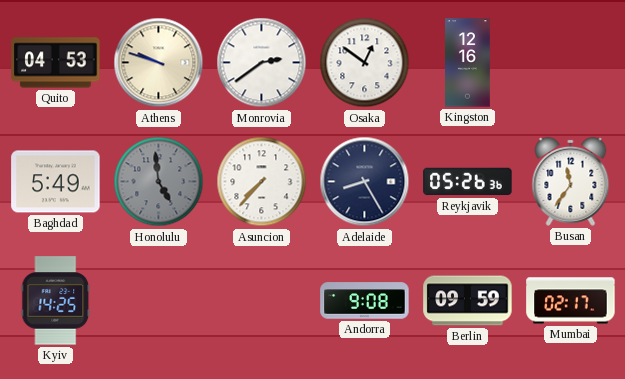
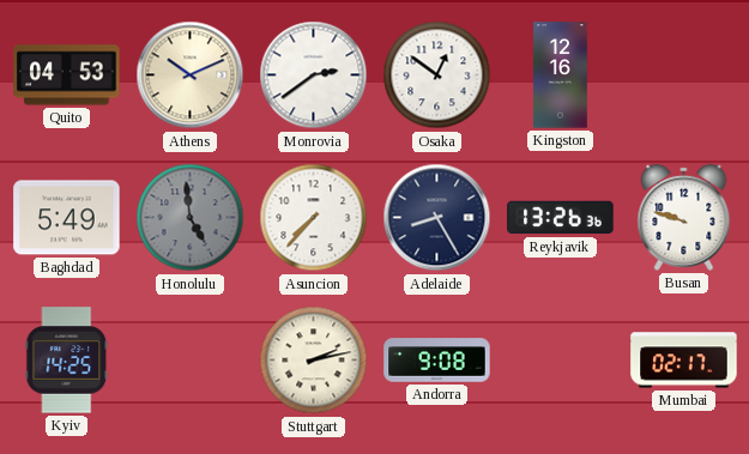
Athens: 9:48 -> 10:11 (191, 75)
Reykjavik: 05:26 -> 13:26 (561, 218)
Busan: 11:36 -> 9:48 (684, 217)
Stuttgart: none -> 2:13 (314, 361)
Berlin: 09:59 -> none (468, 301)
